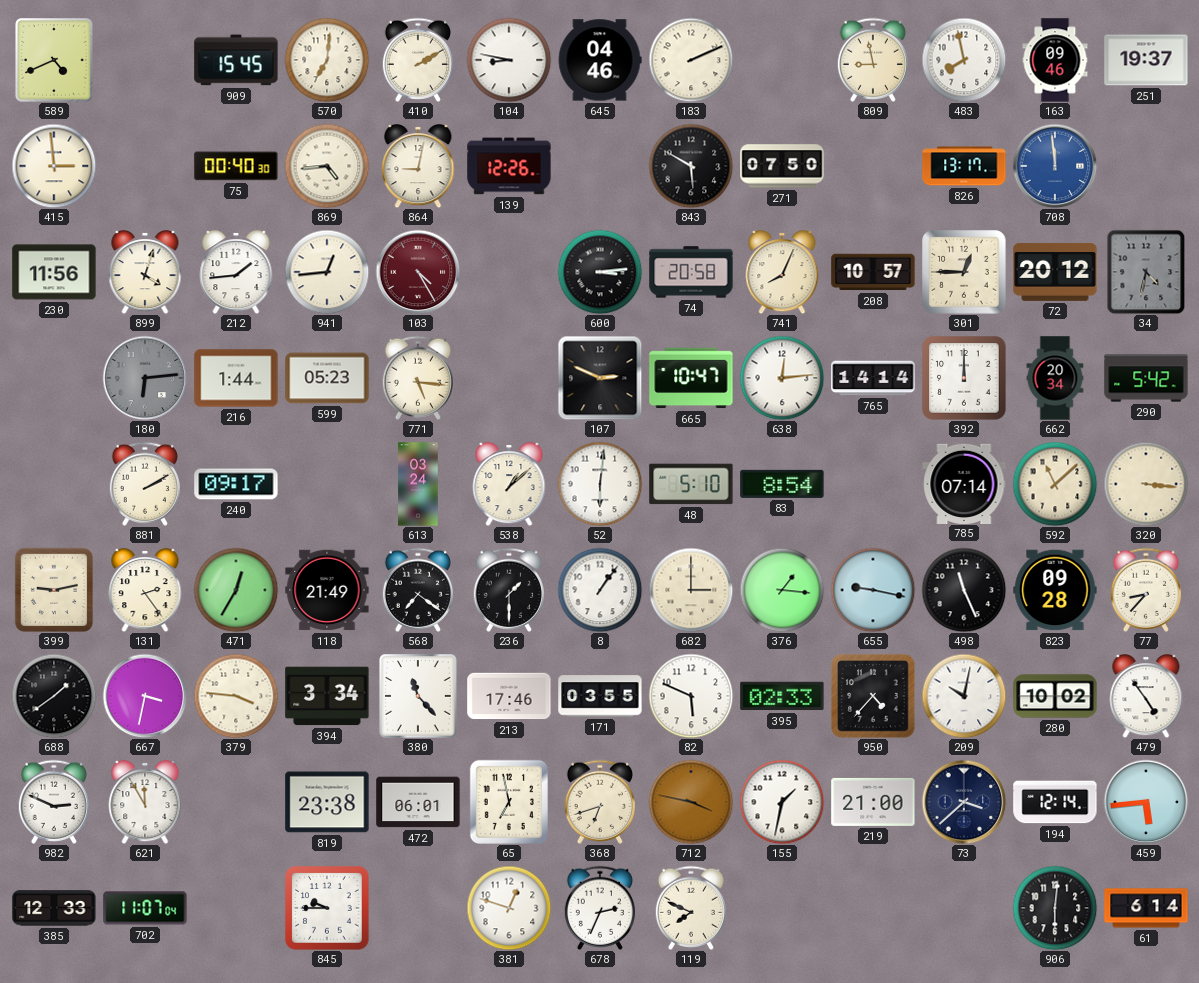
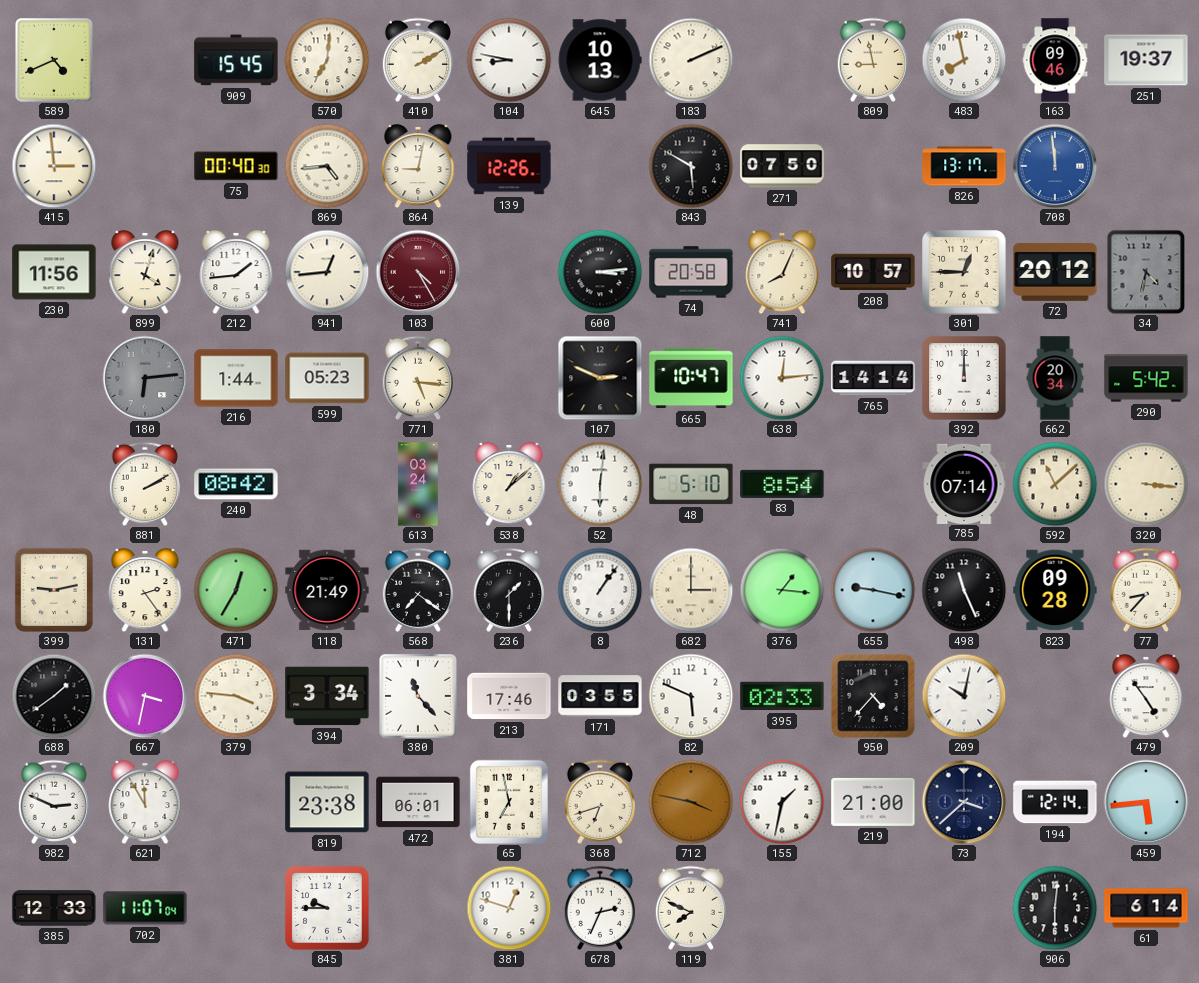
645: 04:46 -> 10:13 (600, 60)
240: 09:17 -> 08:42 (236, 484)
280: 10:02 -> none (1055, 696)
